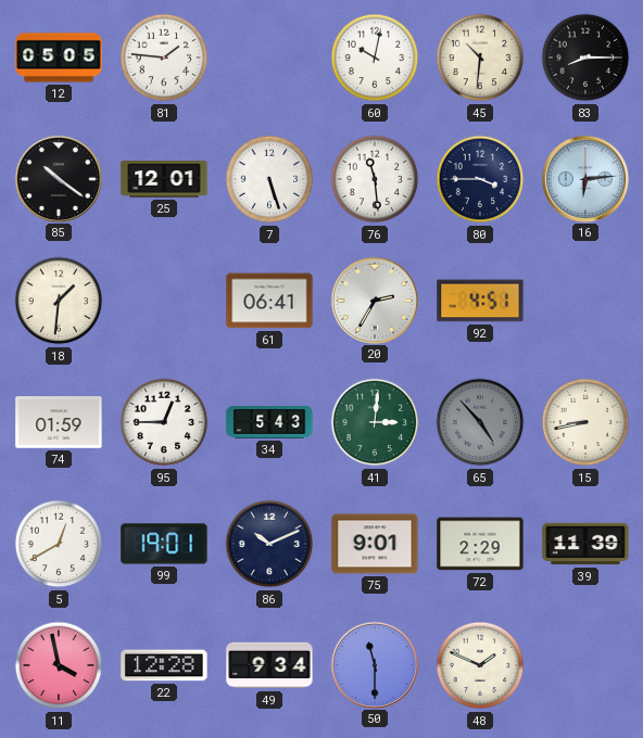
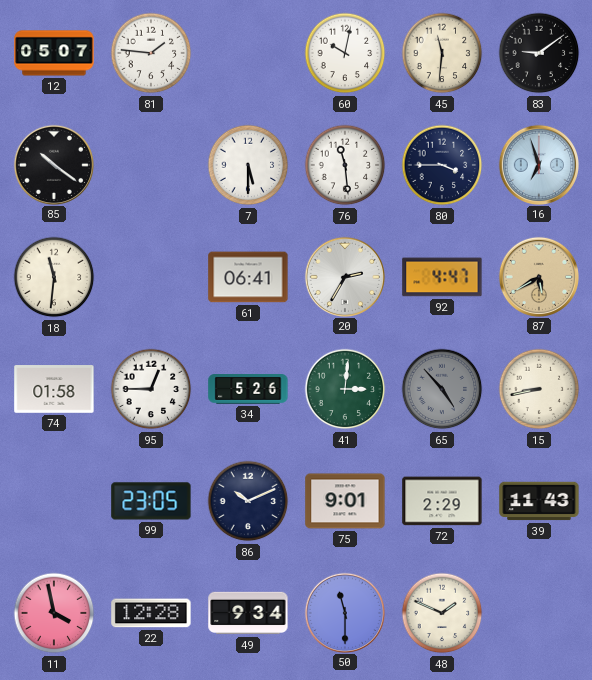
12: 05:05 -> 05:07 (54, 53)
45: 10:31 -> 11:31 (442, 53)
83: 8:15 -> 9:09 (539, 53)
25: 12:01 -> none (164, 179)
7: 5:27 -> 5:30 (248, 165)
16: 6:14 -> 6:57 (538, 164)
18: 1:31 -> 11:31 (54, 277)
92: 4:51 -> 4:47 (442, 277)
87: none -> 5:40 (538, 276)
74: 01:59 -> 01:58 (54, 389)
34: 5:43 -> 5:26 (248, 390)
5: 12:40 -> none (59, 544)
99: 19:01 -> 23:05 (151, 501)
39: 11:39 -> 11:43 (539, 501)
